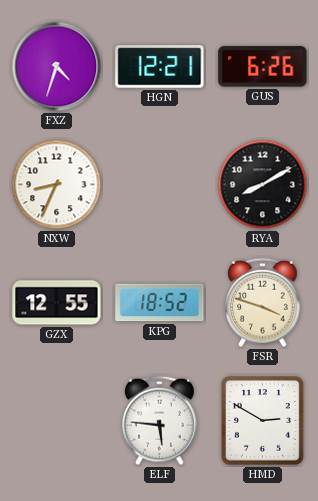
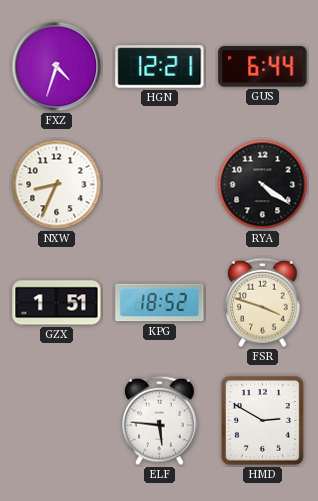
GUS: 6:26 -> 6:44 (263, 67)
RYA: 8:10 -> 4:21 (263, 185)
GZX: 12:55 -> 1:51 (57, 303)
